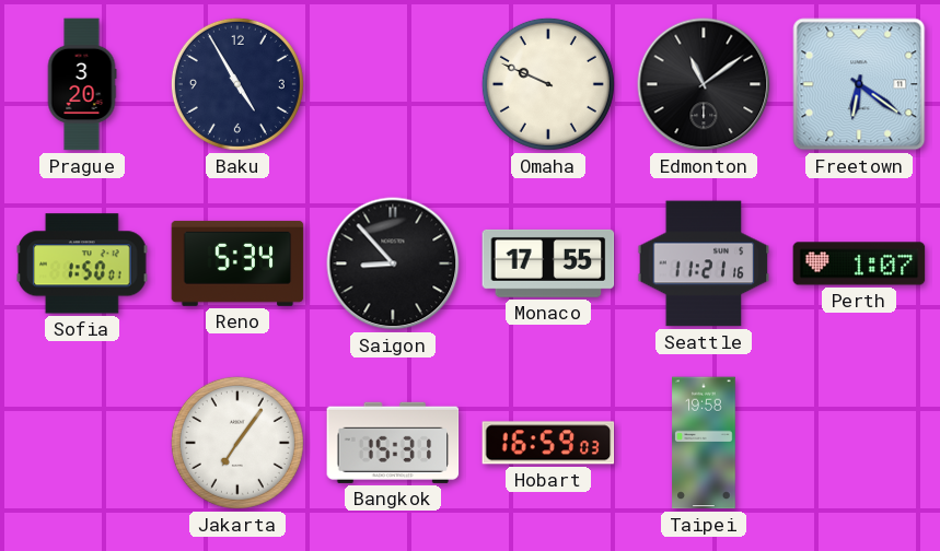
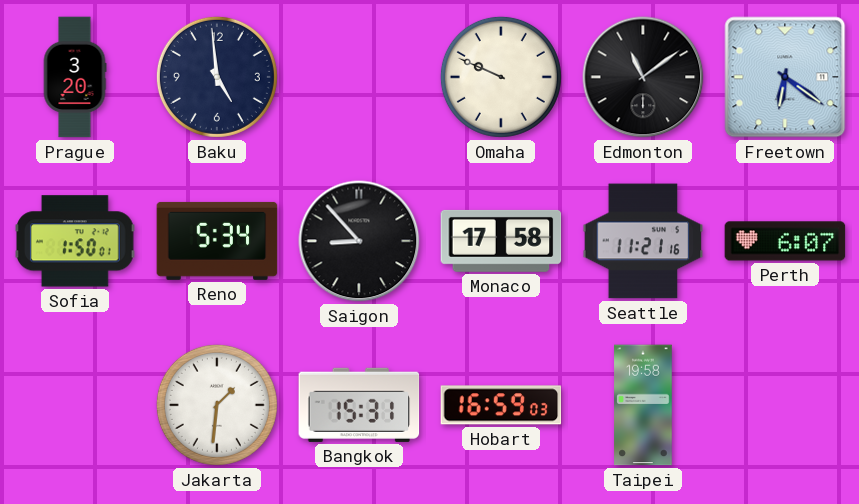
Baku: 4:55 -> 4:59 (217, 77)
Monaco: 17:55 -> 17:58 (501, 241)
Perth: 1:07 -> 6:07 (785, 241)
Jakarta: 7:06 -> 1:31 (217, 405)
